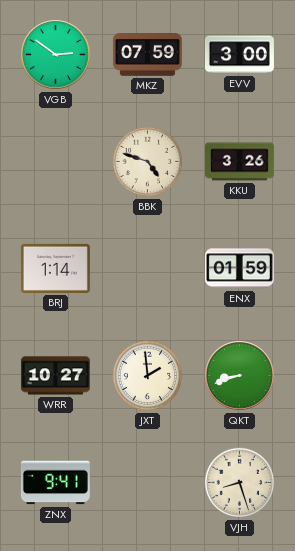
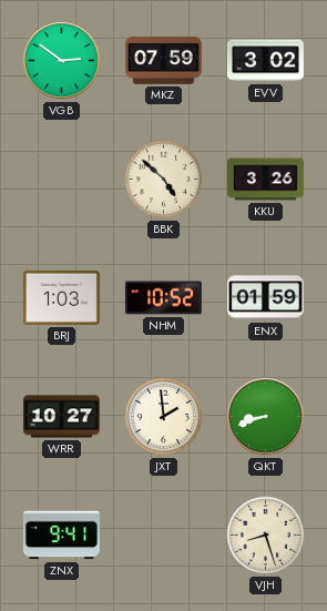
EVV: 3:00 -> 3:02 (265, 61)
BBK: 4:48 -> 4:52 (164, 180)
BRJ: 1:14 -> 1:03 (61, 297)
NHM: none -> 10:52 (163, 298)
